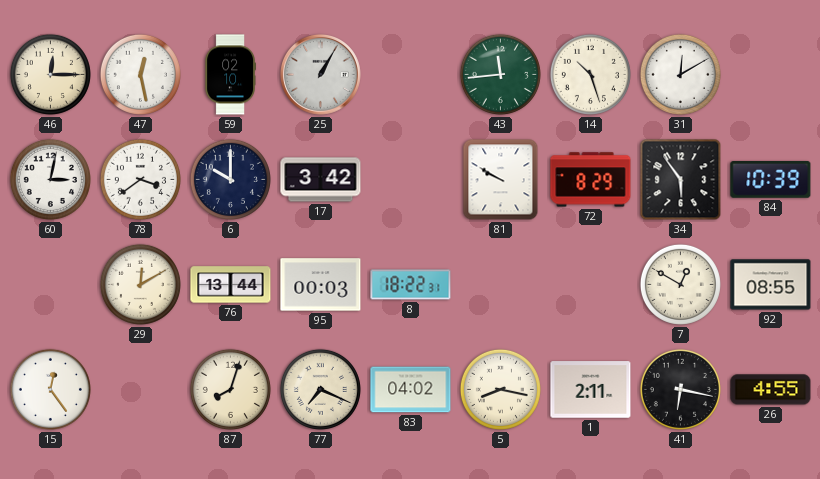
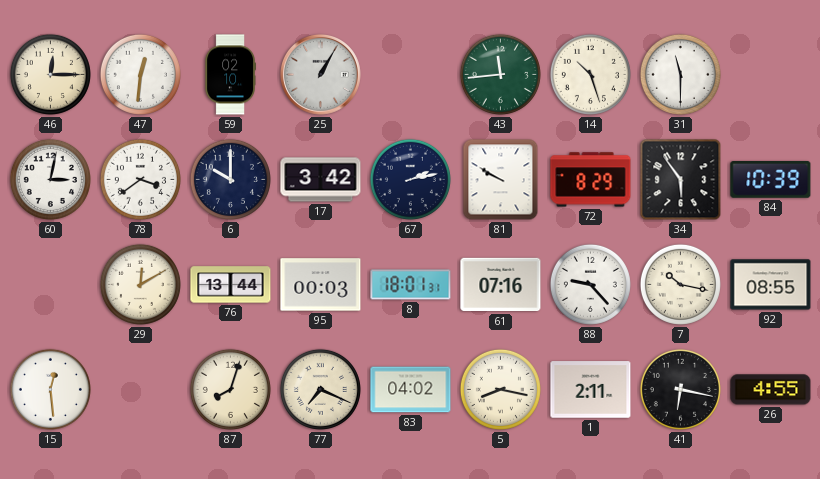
47: 12:28 -> 12:31 (140, 74)
31: 12:10 -> 11:30 (680, 74)
67: none -> 2:13 (410, 179)
8: 18:22 -> 18:01 (411, 285)
61: none -> 07:16 (501, 285)
88: none -> 9:23 (590, 284)
7: 12:50 -> 10:17 (680, 284)
15: 12:24 -> 12:29 (50, 389)
